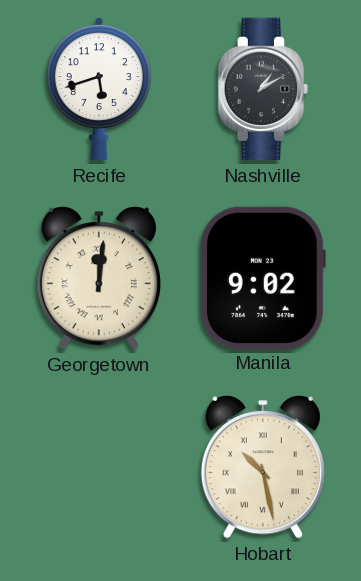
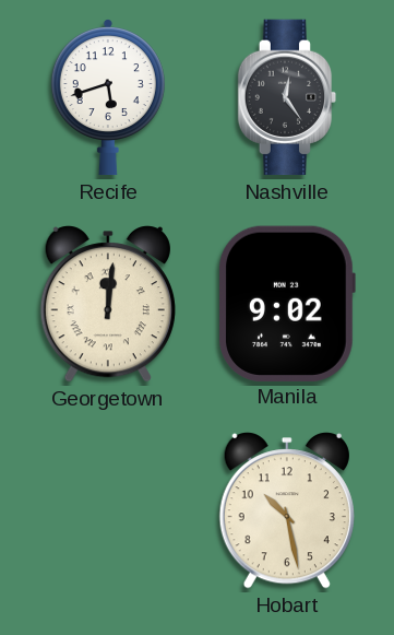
Nashville: 1:10 -> 12:24 (287, 97)
Hobart numerals: Roman -> Arabic (287, 510)
